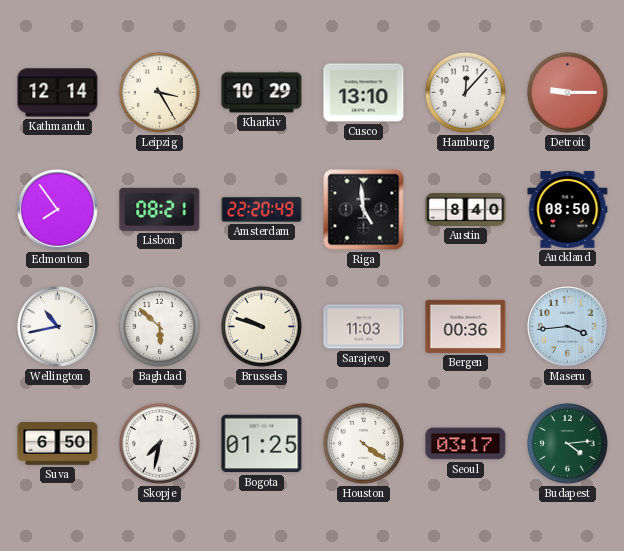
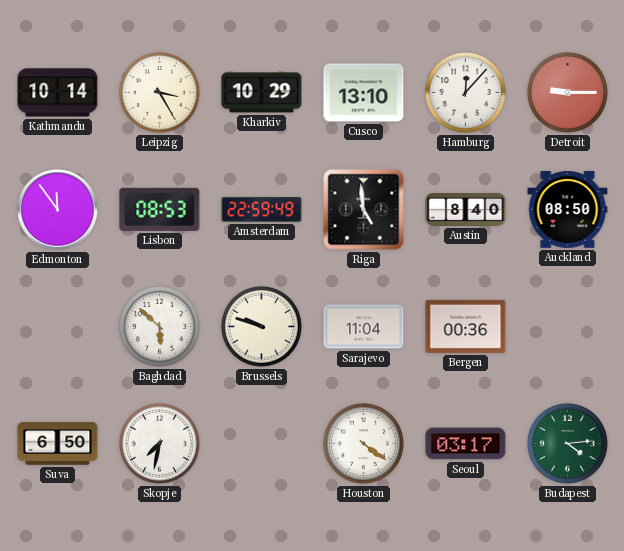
Kathmandu: 12:14 -> 10:14 (58, 93)
Edmonton: 7:54 -> 11:54 (58, 210)
Lisbon: 08:21 -> 08:53 (160, 209)
Amsterdam: 22:20 -> 22:59 (262, 209)
Wellington: 10:43 -> none (58, 327)
Sarajevo: 11:03 -> 11:04 (364, 327)
Maseru: 3:44 -> none (568, 327)
Bogota: 01:25 -> none (262, 444)
